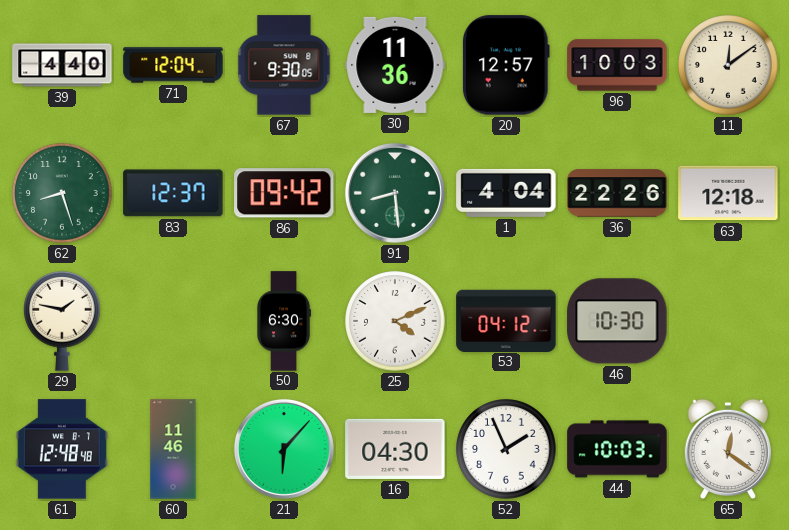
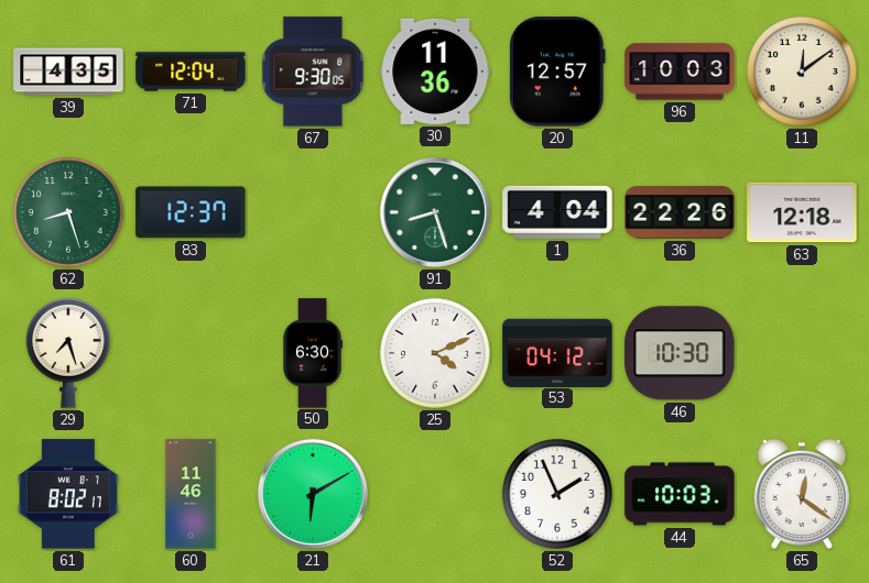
39: 4:40 -> 4:35 (68, 71)
86: 09:42 -> none (284, 193)
91: 8:29 -> 8:27 (435, 212)
29: 1:47 -> 7:27 (69, 353)
61: 12:48 -> 8:02 (68, 494)
21: 6:07 -> 6:10 (313, 494)
16: 04:30 -> none (395, 449)
